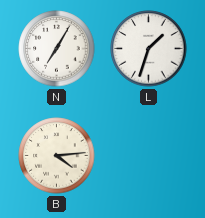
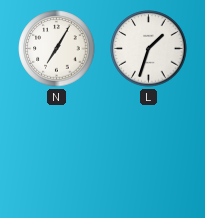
B: 4:14 -> none (57, 156)
